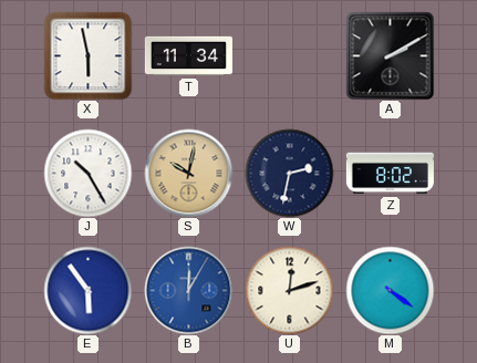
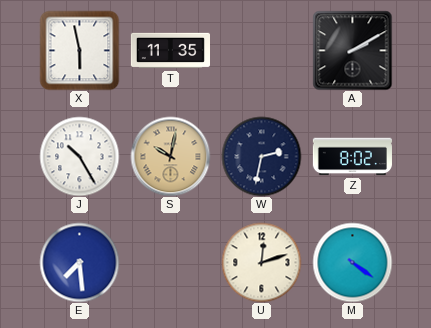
T: 11:34 -> 11:35 (170, 51)
E: 5:54 -> 7:29 (79, 262)
B: 12:05 -> none (188, 290)
